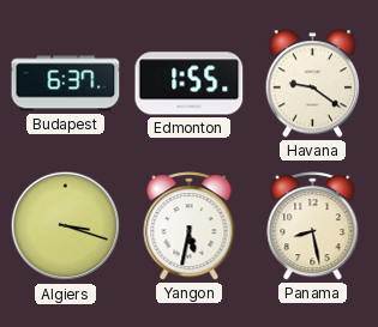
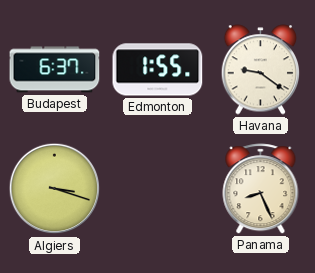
Yangon: 5:32 -> none (190, 226)
Panama: 8:28 -> 8:26 (261, 189)
